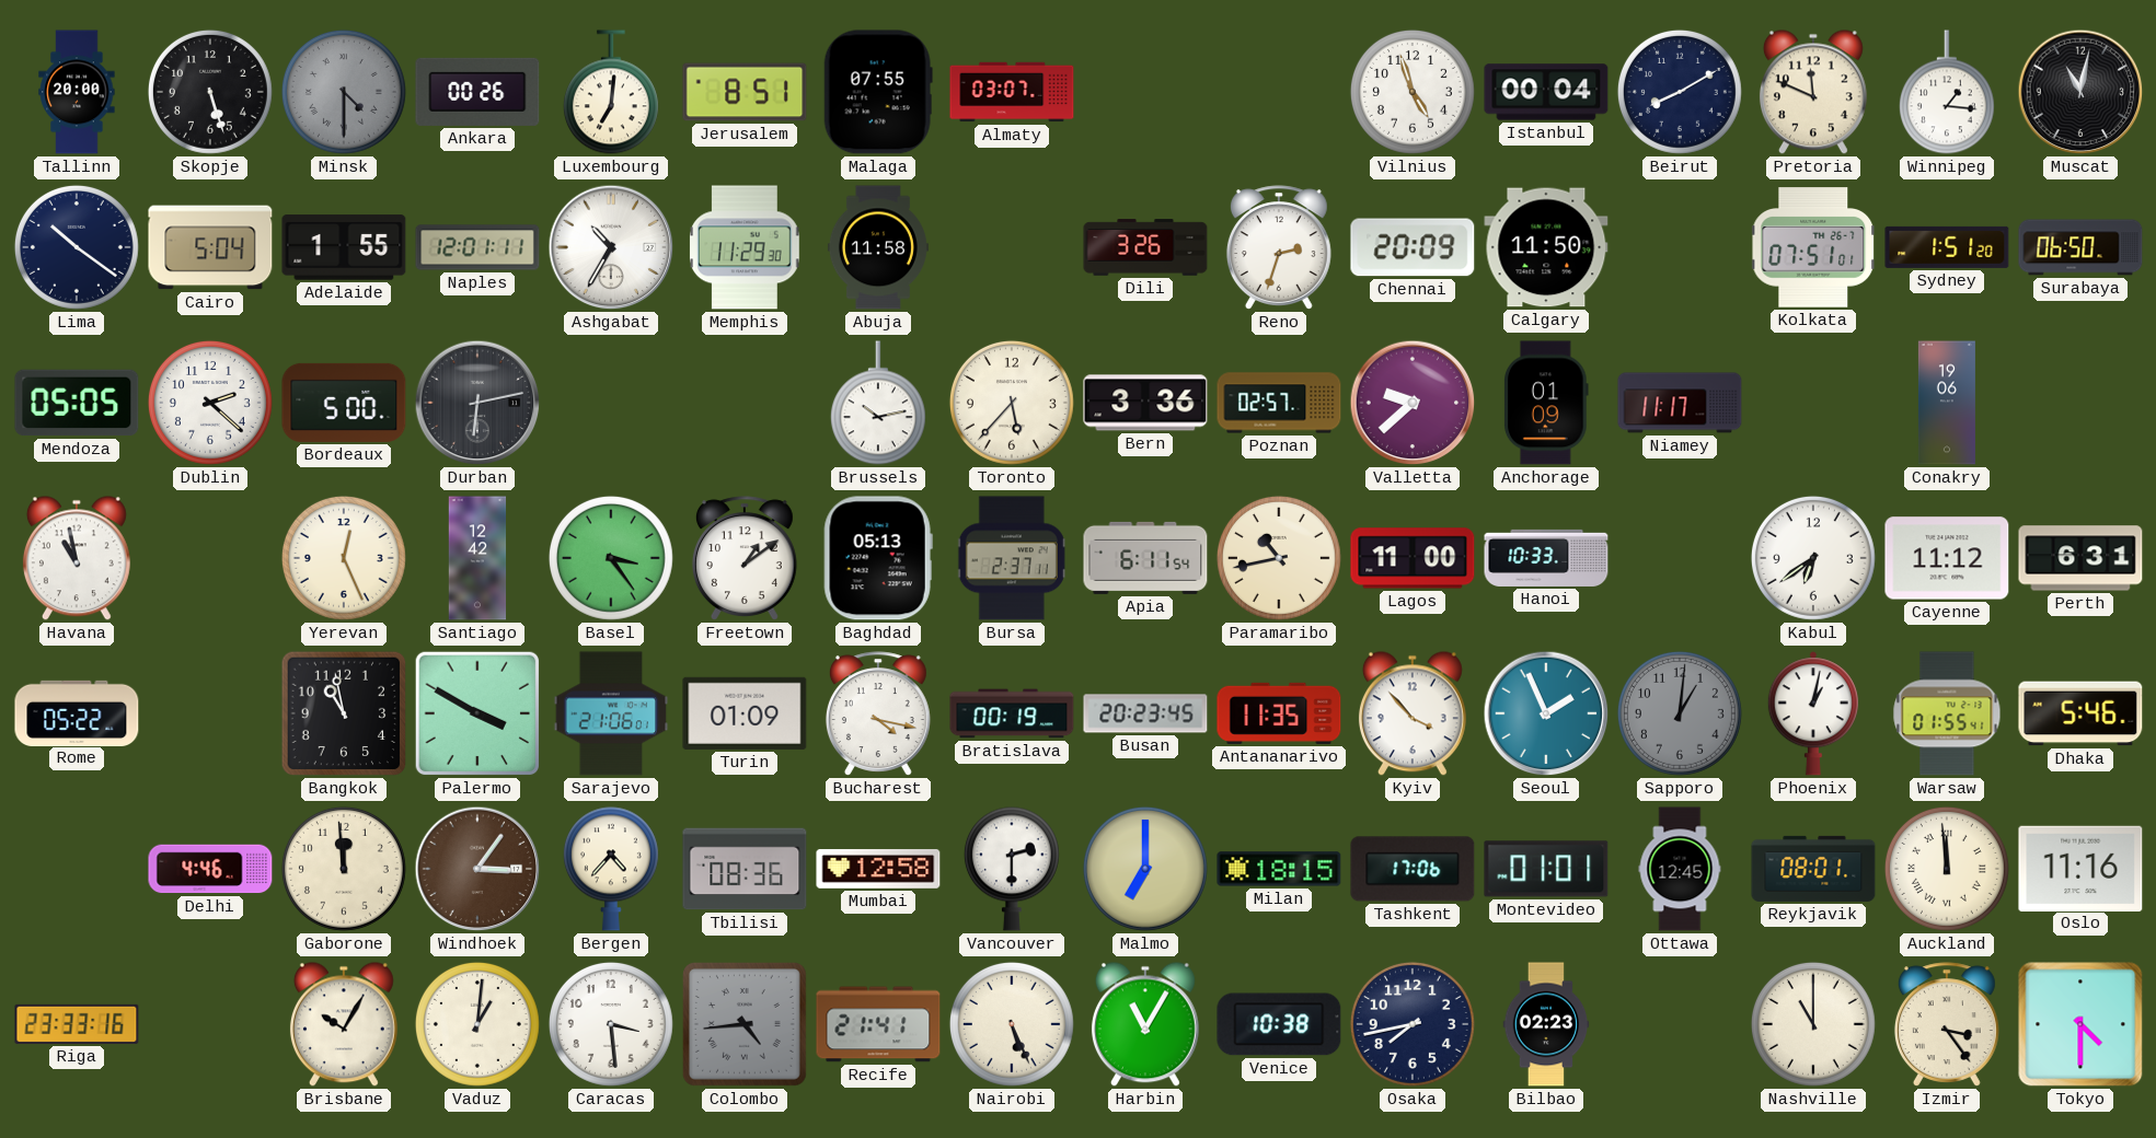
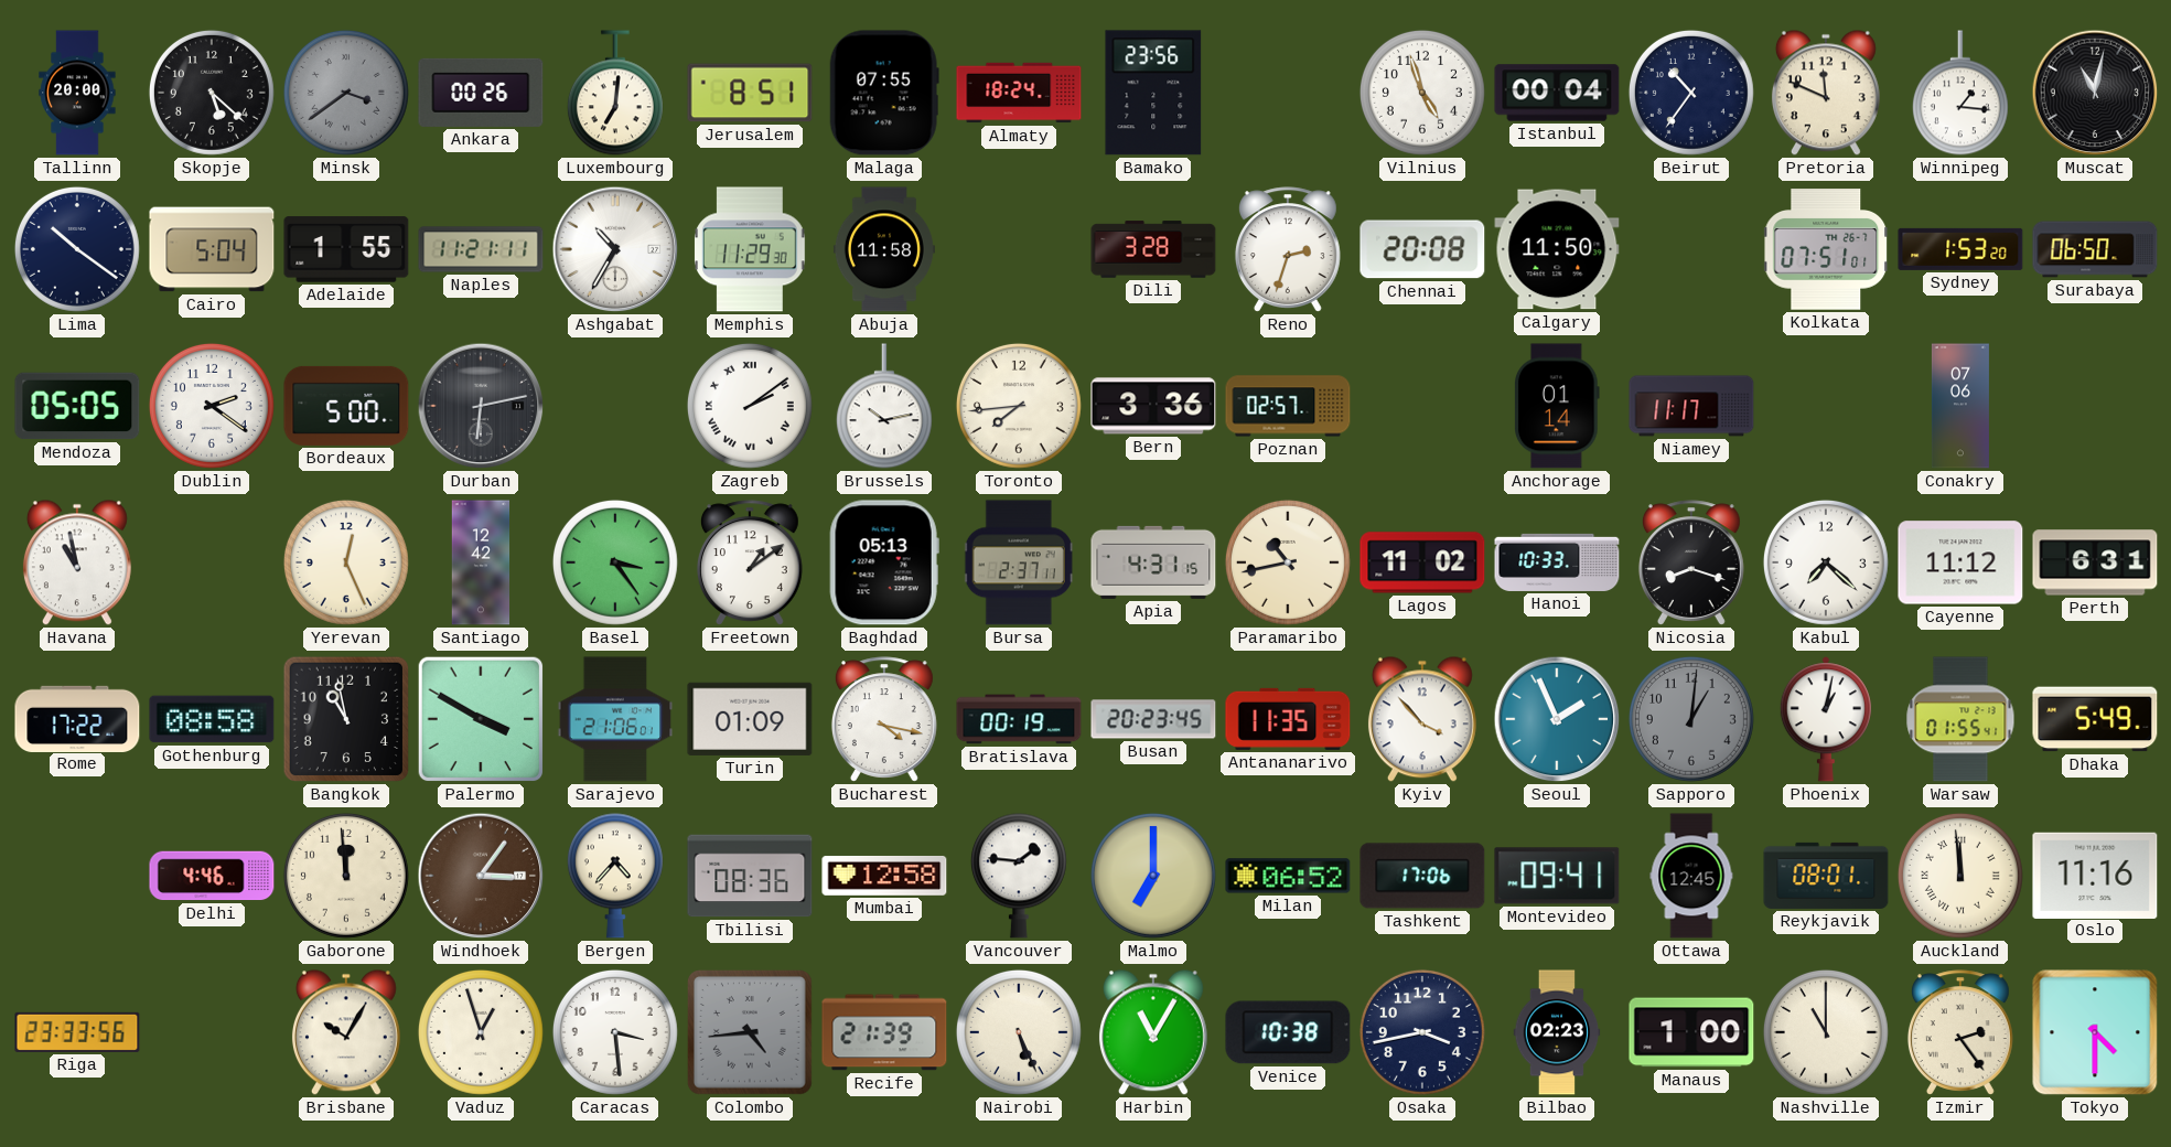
Skopje: 5:27 -> 5:22 (212, 93)
Minsk: 4:30 -> 3:39 (346, 93)
Almaty: 03:07 -> 18:24 (1019, 93)
Bamako: none -> 23:56 (1153, 93)
Beirut: 8:10 -> 10:36 (1691, 93)
Naples: 12:01 -> 11:21 (481, 249)
Dili: 3:26 -> 3:28 (1153, 249)
Chennai: 20:09 -> 20:08 (1422, 249)
Sydney: 1:51 -> 1:53 (1960, 249)
Dublin: 2:22 -> 2:21 (212, 406)
Zagreb: none -> 2:09 (750, 406)
Toronto: 5:37 -> 7:44 (1019, 406)
Valletta: 9:38 -> none (1413, 403)
Anchorage: 01:09 -> 01:14 (1558, 406)
Conakry: 19:06 -> 07:06 (1960, 406)
Apia: 6:11 -> 4:31 (1153, 562)
Lagos: 11:00 -> 11:02 (1422, 562)
Nicosia: none -> 8:18 (1691, 562)
Kabul: 6:39 -> 7:22 (1826, 562)
Rome: 05:22 -> 17:22 (77, 718)
Gothenburg: none -> 08:58 (212, 719)
Dhaka: 5:46 -> 5:49 (2095, 719)
Vancouver: 2:30 -> 1:46 (1019, 876)
Milan: 18:15 -> 06:52 (1288, 876)
Montevideo: 01:01 -> 09:41 (1557, 876)
Riga: 23:33:16 -> 23:33:56 (77, 1032)
Vaduz: 1:01 -> 12:57 (481, 1032)
Recife: 21:41 -> 21:39 (884, 1032)
Osaka: 7:43 -> 3:43 (1422, 1032)
Manaus: none -> 1:00 (1691, 1032)
Izmir: 3:24 -> 2:24 (1960, 1032)
